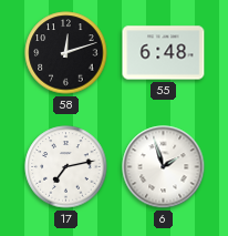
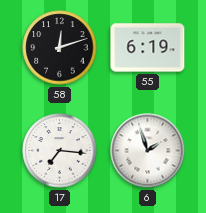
55: 6:48 -> 6:19 (148, 48)
17: 7:13 -> 7:16 (60, 151)
